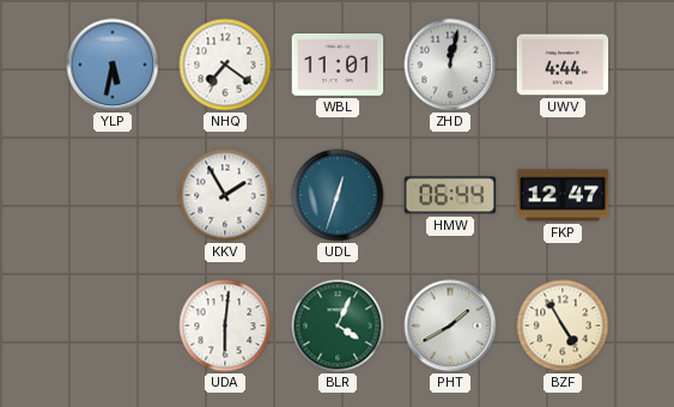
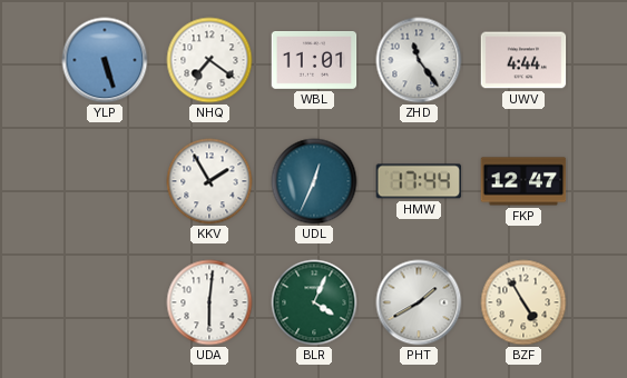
YLP: 5:32 -> 5:27 (105, 60)
ZHD: 12:02 -> 11:24 (419, 60)
UDL: 12:33 -> 12:34 (314, 181)
HMW: 06:44 -> 17:44 (419, 181)
